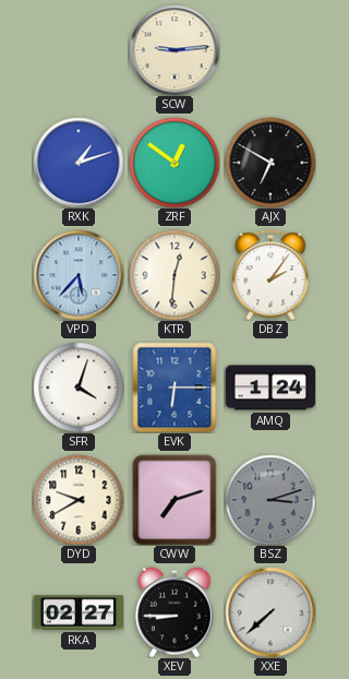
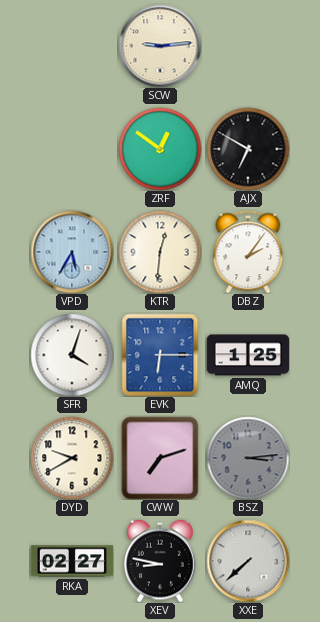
RXK: 1:12 -> none (79, 163)
VPD: 5:37 -> 5:35 (72, 252)
AMQ: 1:24 -> 1:25 (247, 355)
BSZ: 3:12 -> 3:14 (248, 458)
XEV: 8:45 -> 8:47 (160, 561)
